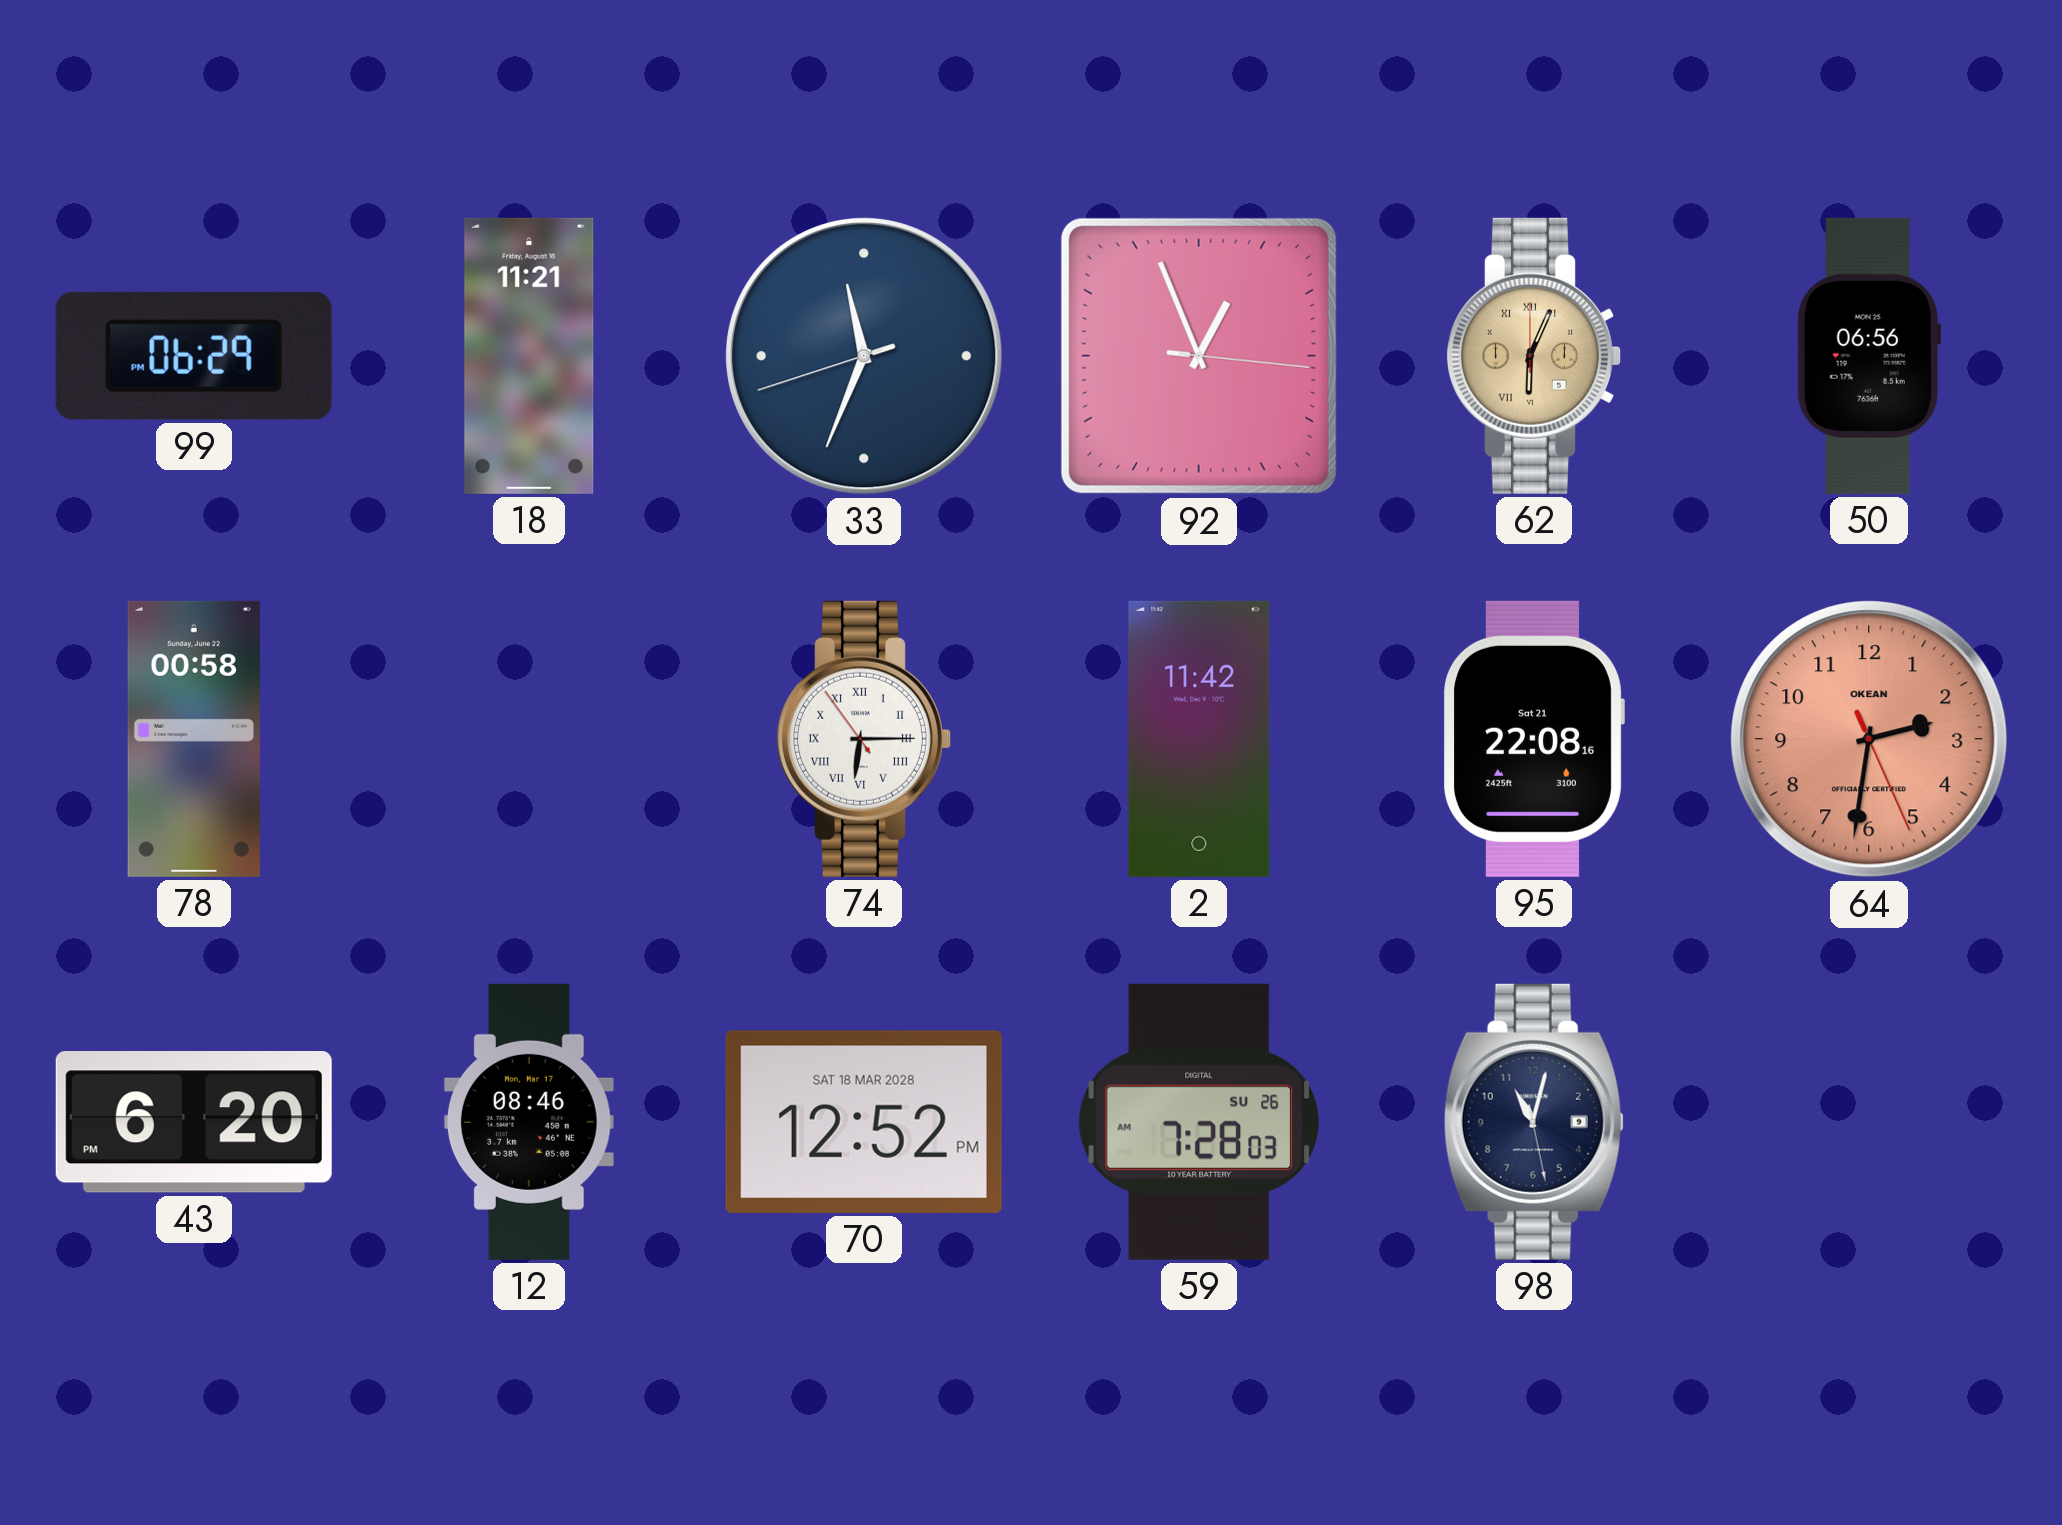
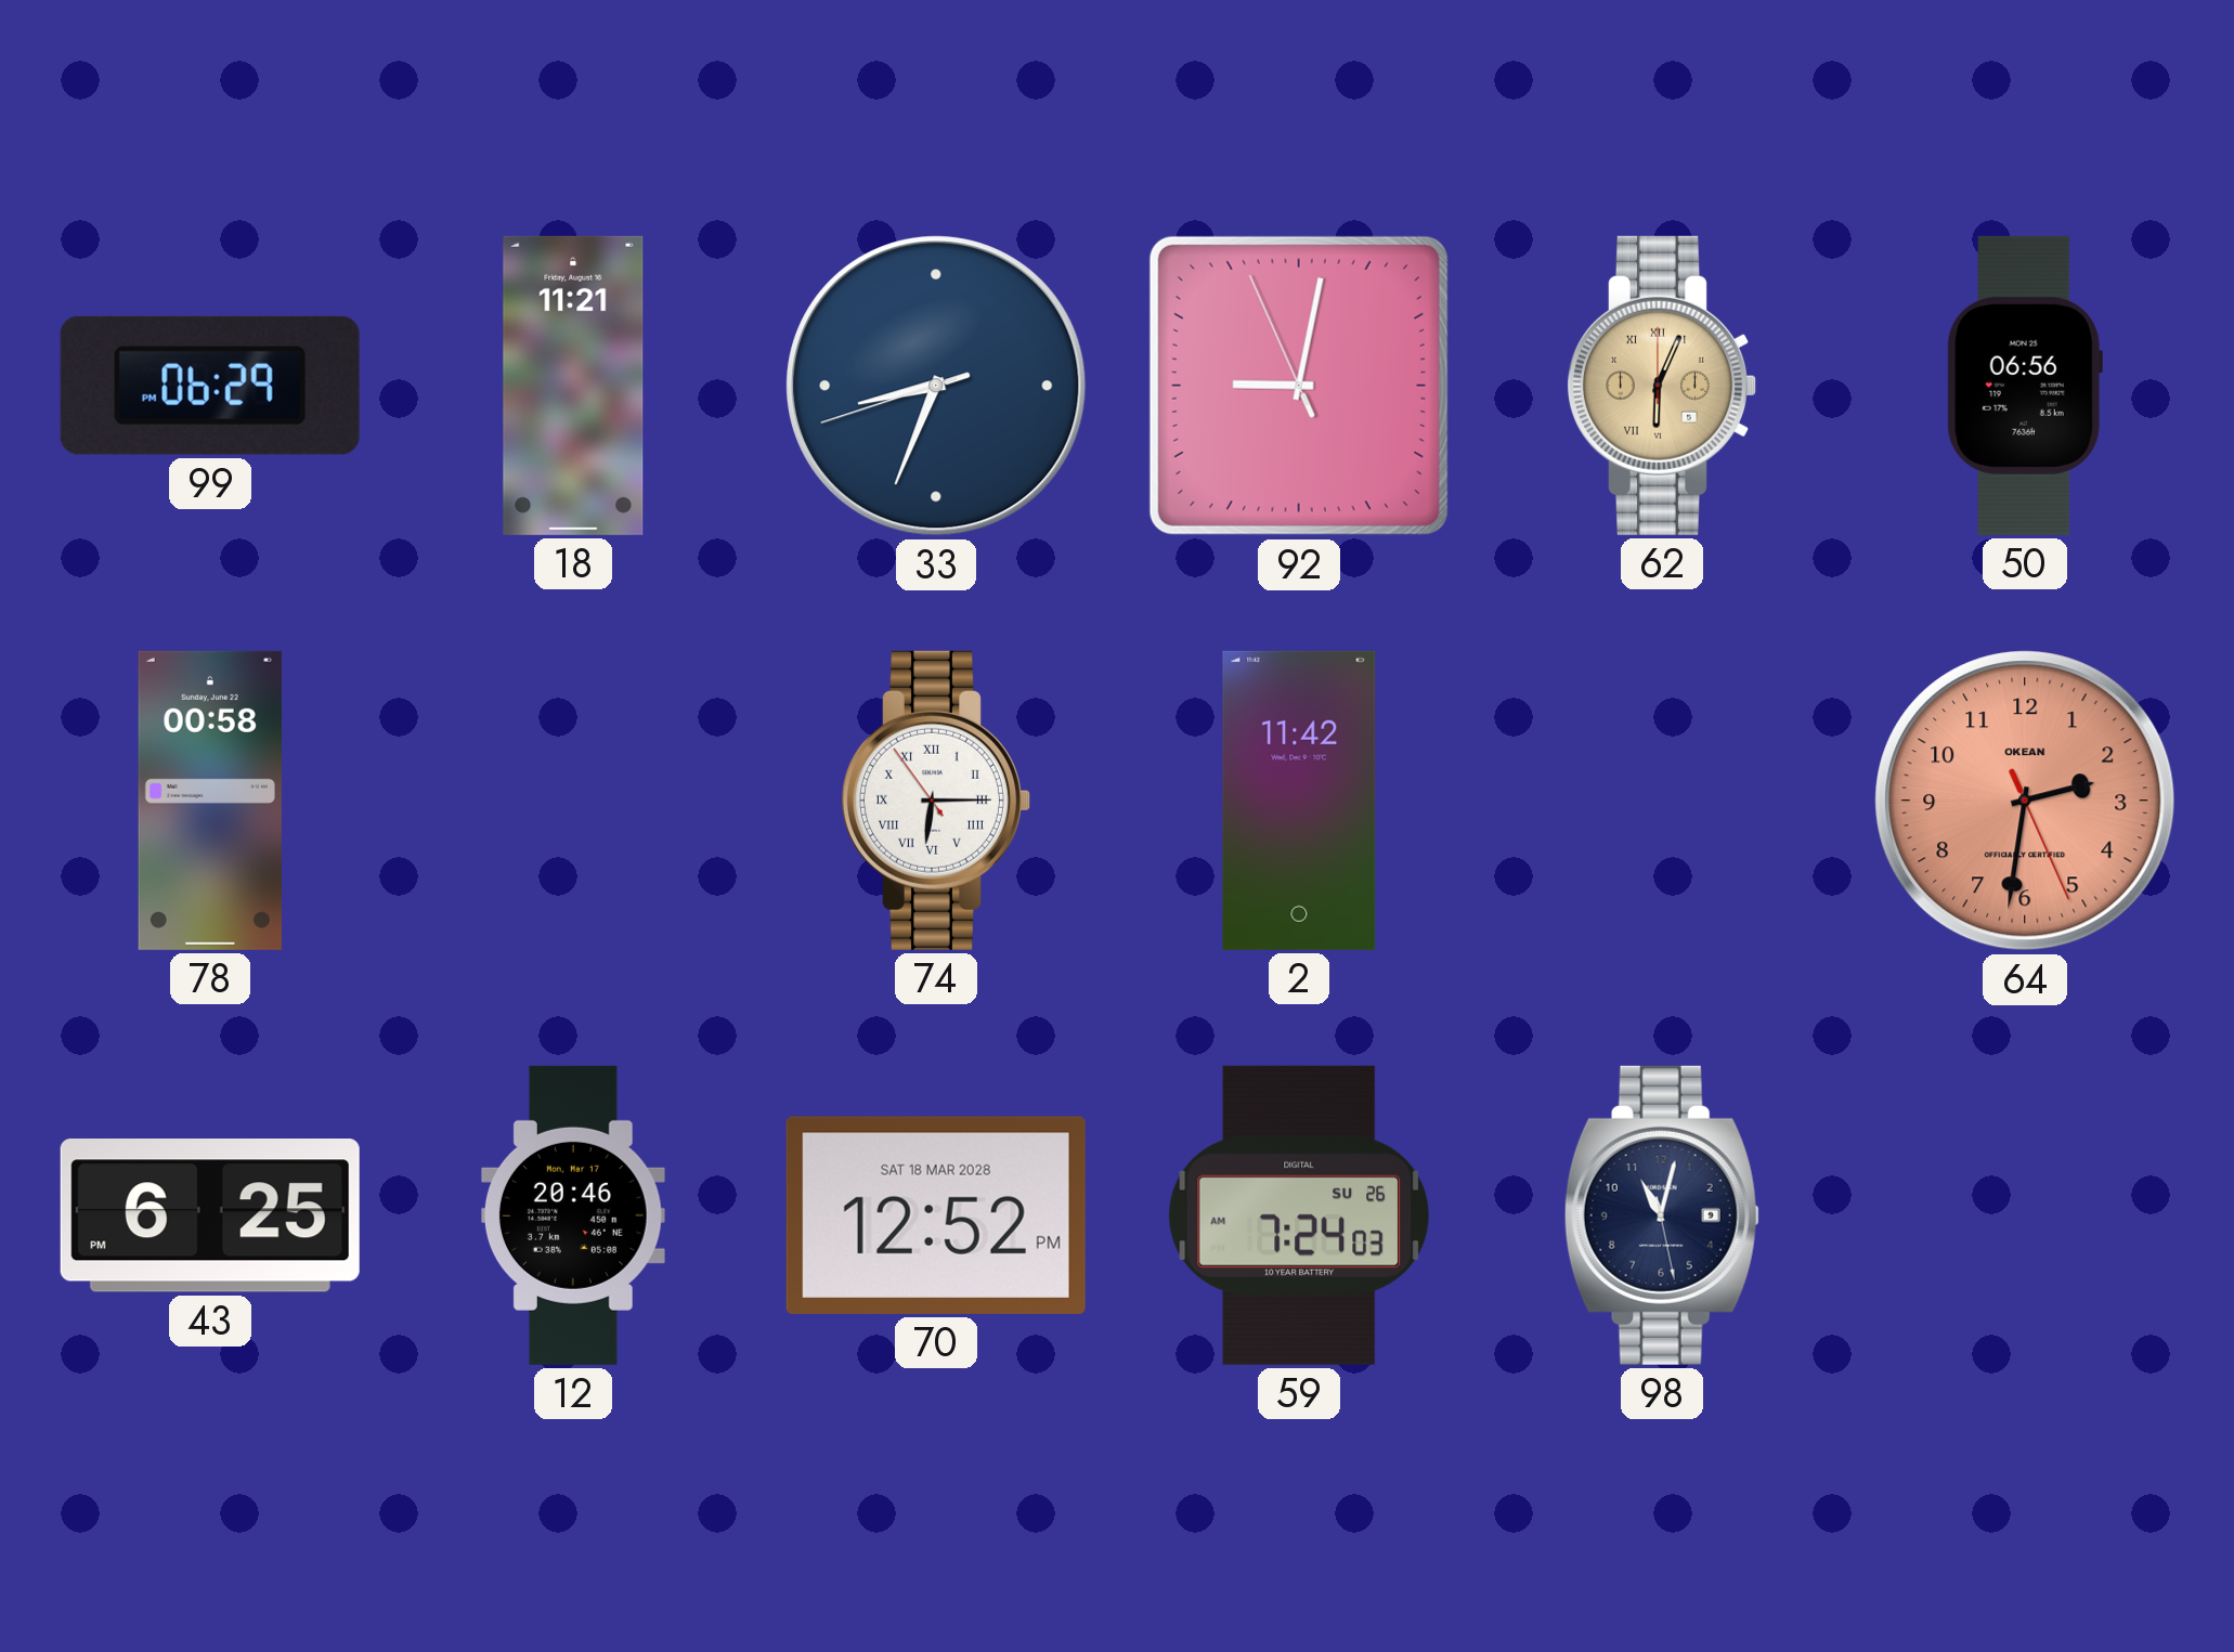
33: 11:33 -> 8:33 (936, 386)
92: 12:56 -> 9:01 (1299, 386)
95: 22:08 -> none (1534, 739)
43: 6:20 -> 6:25 (210, 1217)
12: 08:46 -> 20:46 (573, 1215)
59: 7:28 -> 7:24 (1298, 1215)
